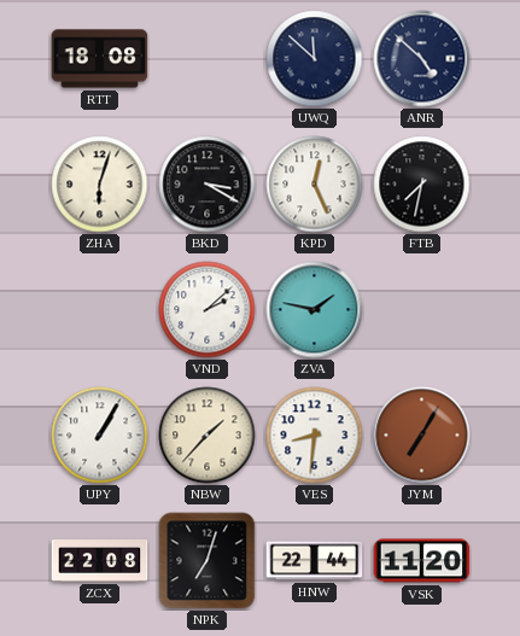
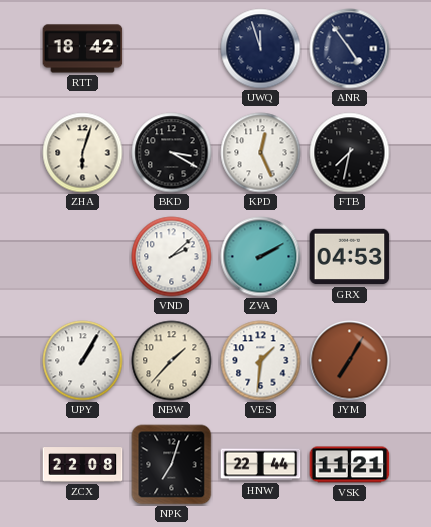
RTT: 18:08 -> 18:42 (83, 49)
UWQ: 11:52 -> 11:57 (261, 49)
ANR: 4:52 -> 4:54 (350, 49)
ZVA: 1:47 -> 2:10 (261, 257)
GRX: none -> 04:53 (350, 257)
VES: 8:31 -> 1:31 (261, 361)
VSK: 11:20 -> 11:21 (350, 465)
